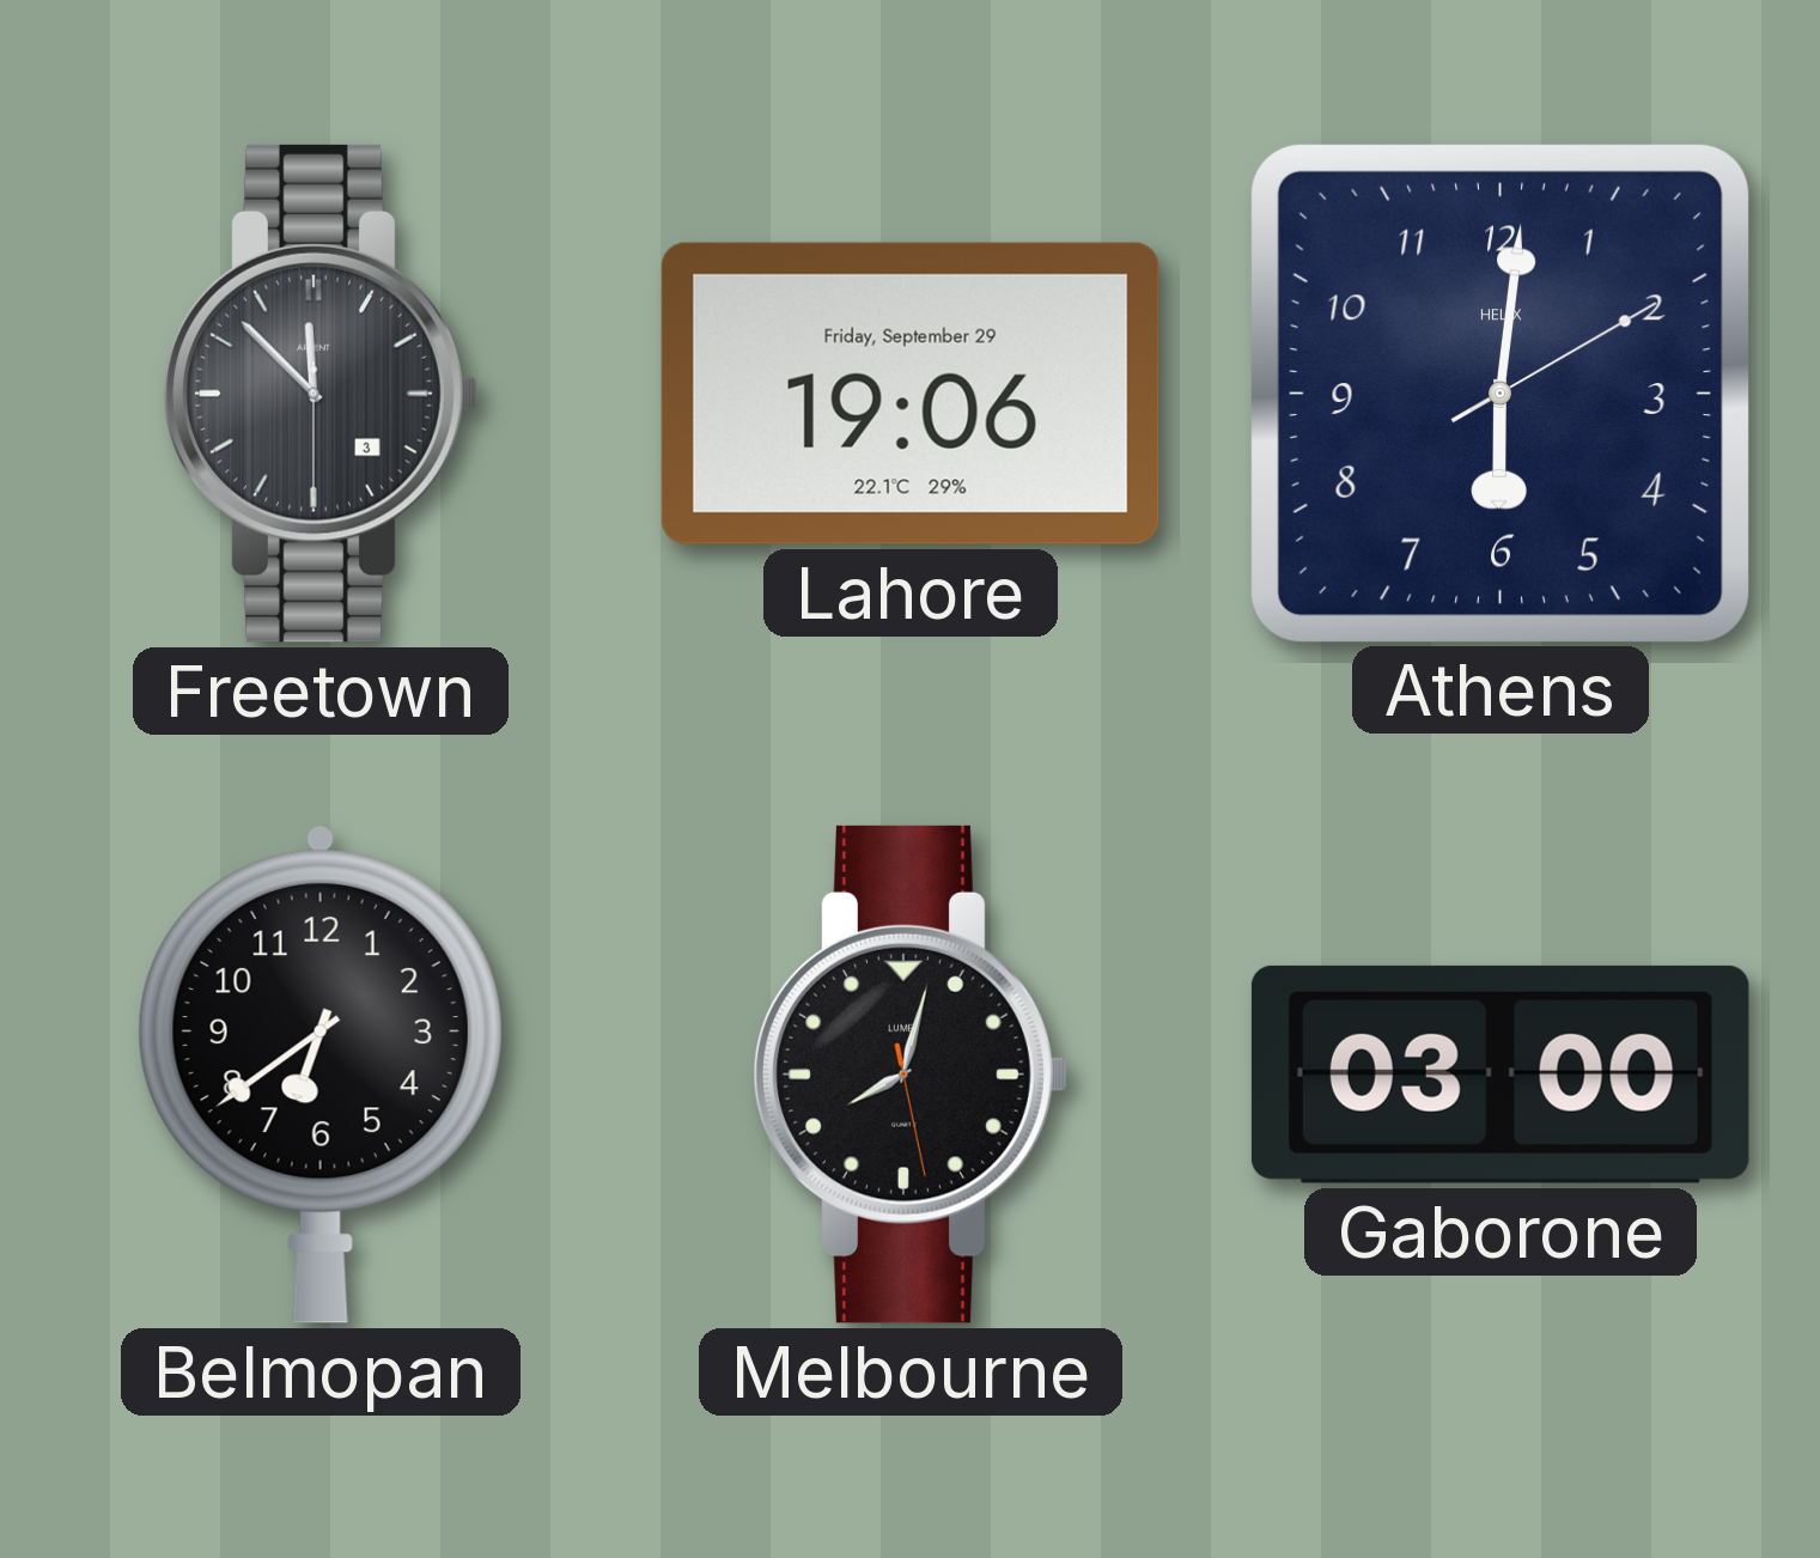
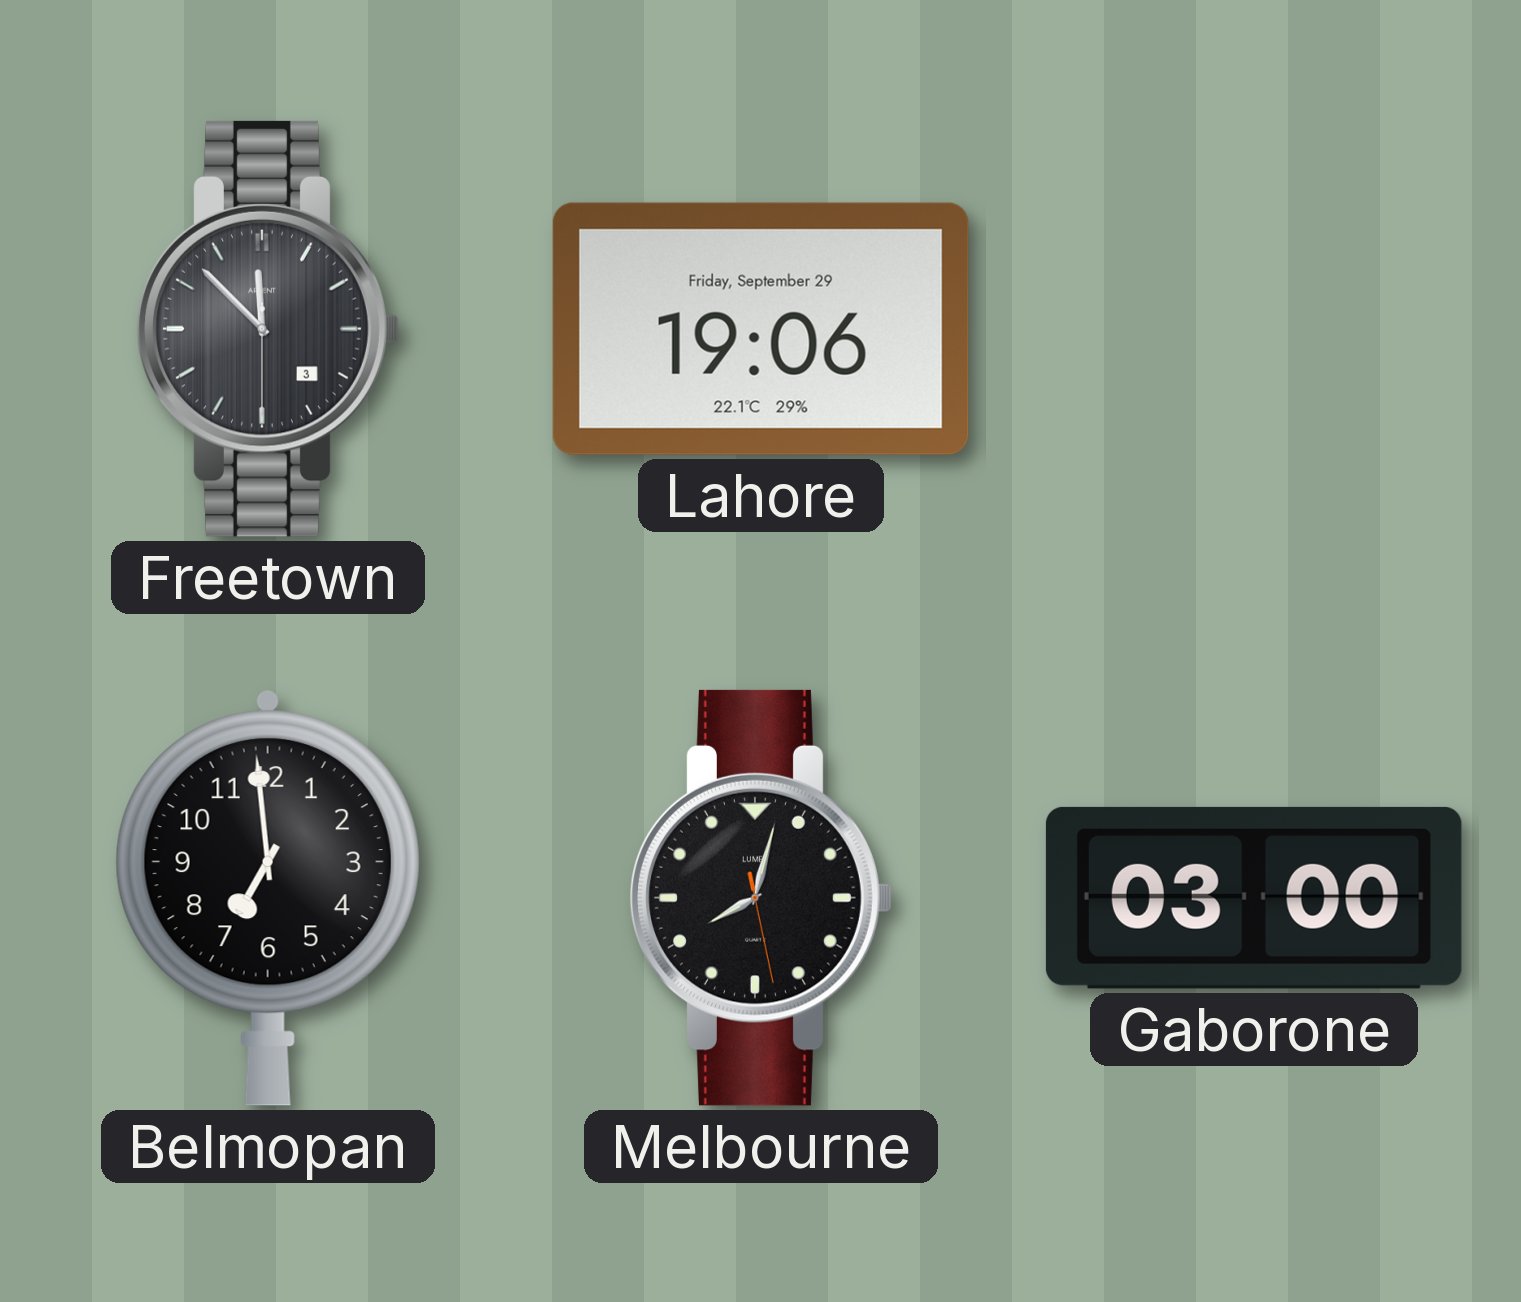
Athens: 6:01 -> none (1501, 394)
Belmopan: 6:39 -> 6:59 (268, 897)
